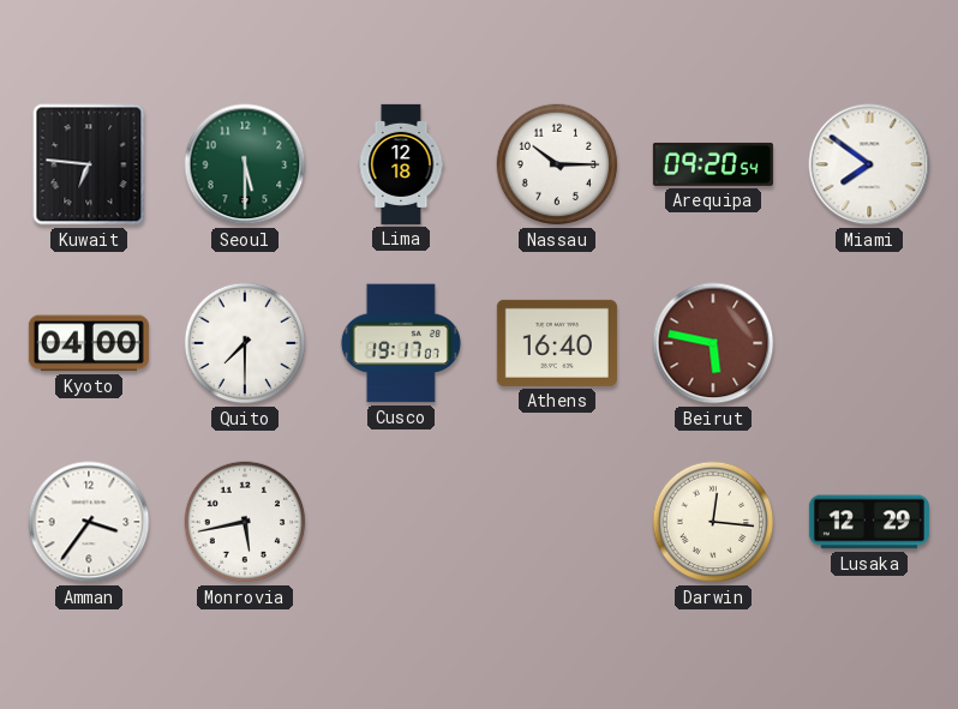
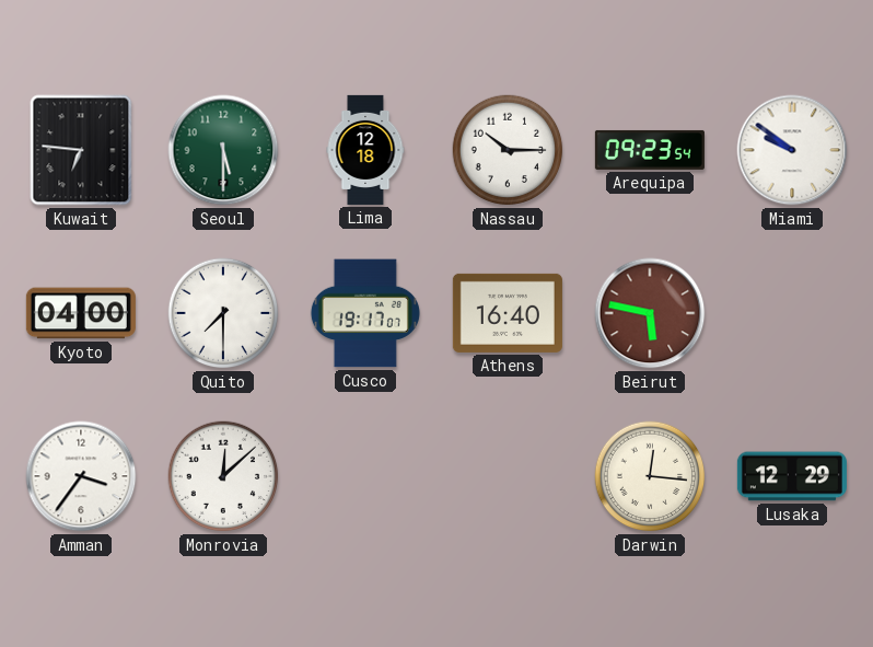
Arequipa: 09:20 -> 09:23 (650, 150)
Miami: 7:51 -> 9:51 (792, 150)
Monrovia: 5:43 -> 12:08 (223, 476)
